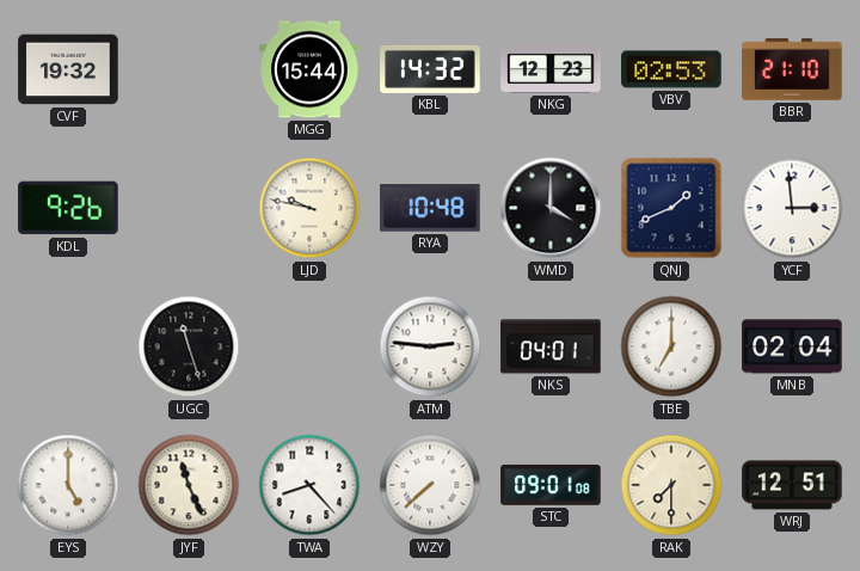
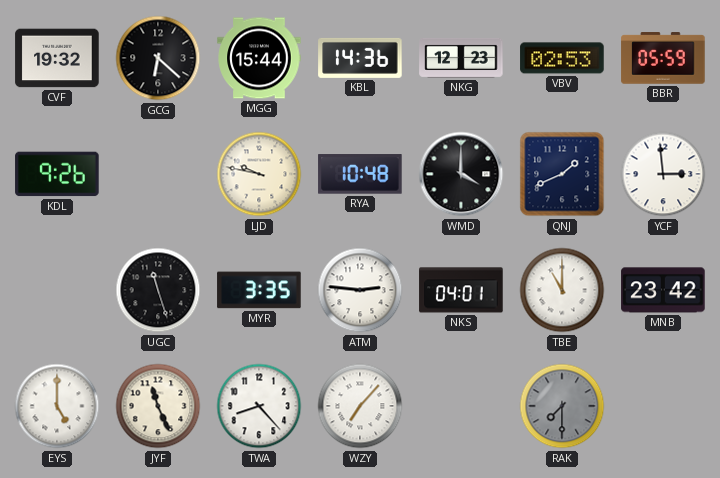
GCG: none -> 6:22 (158, 58)
KBL: 14:32 -> 14:36 (360, 58)
BBR: 21:10 -> 05:59 (663, 58)
MYR: none -> 3:35 (259, 290)
TBE: 7:00 -> 11:00 (562, 290)
MNB: 02:04 -> 23:42 (663, 290)
WZY: 7:38 -> 7:07 (360, 406)
STC: 09:01 -> none (551, 485)
RAK dial: cream -> grey (562, 406)
WRJ: 12:51 -> none (792, 485)
